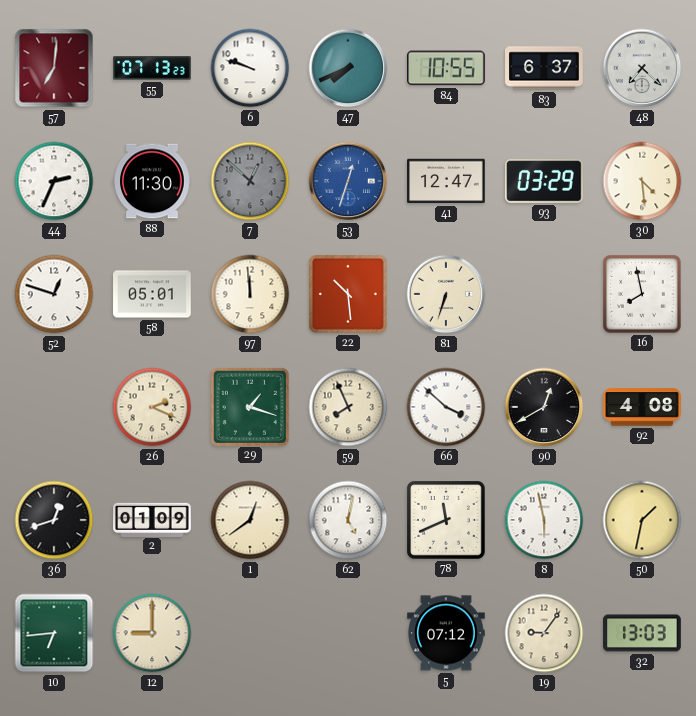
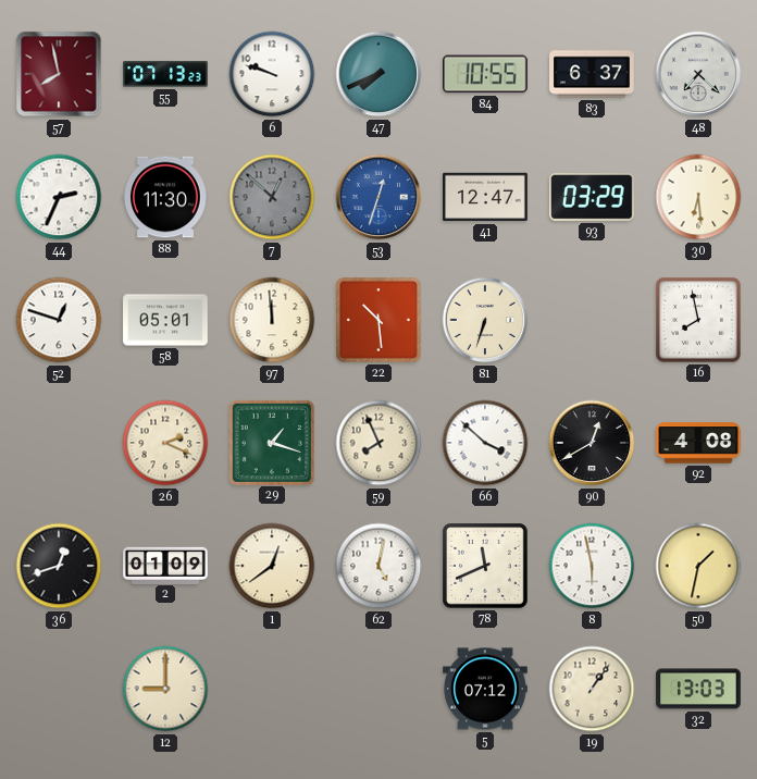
57: 7:01 -> 7:58 (59, 74)
30: 4:29 -> 6:29 (698, 197)
10: 6:44 -> none (54, 633)
19: 9:06 -> 1:06 (592, 689)
